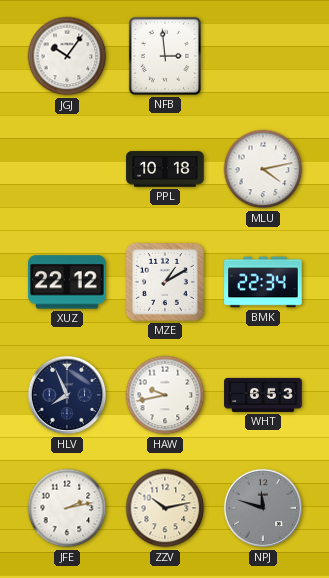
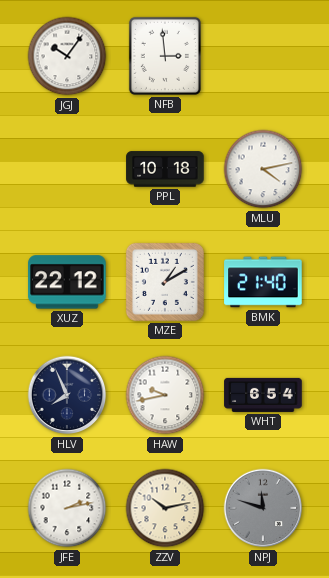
BMK: 22:34 -> 21:40 (263, 282)
WHT: 6:53 -> 6:54 (263, 395)
